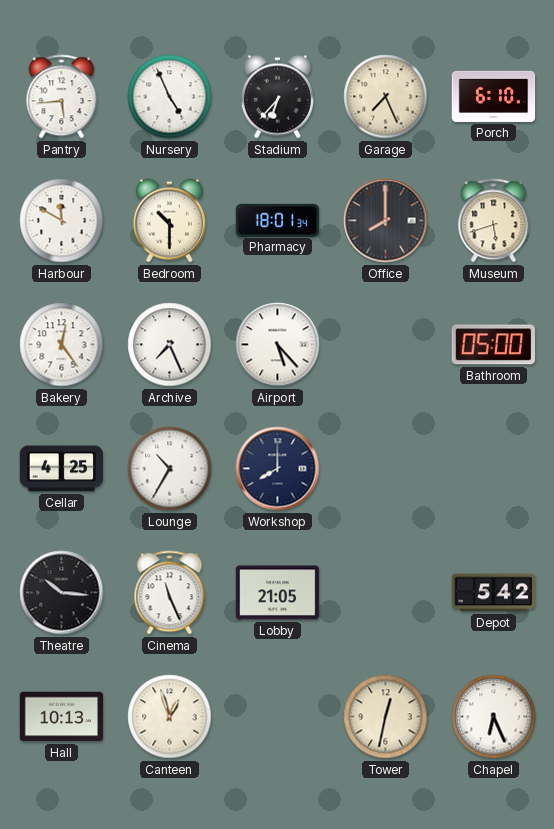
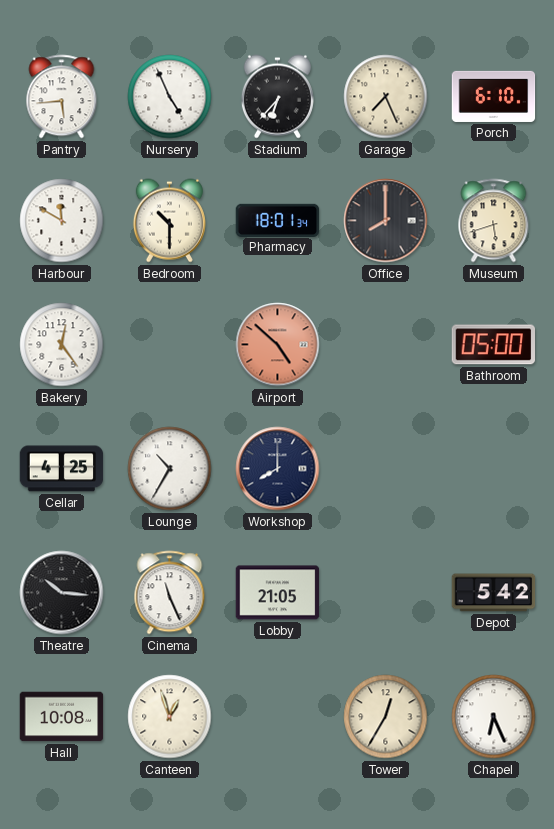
Archive: 7:26 -> none (170, 345)
Airport: 5:23 -> 4:52 (278, 345)
Airport dial: white -> salmon (278, 345)
Hall: 10:13 -> 10:08 (62, 717)
Tower: 12:32 -> 12:35 (386, 717)
